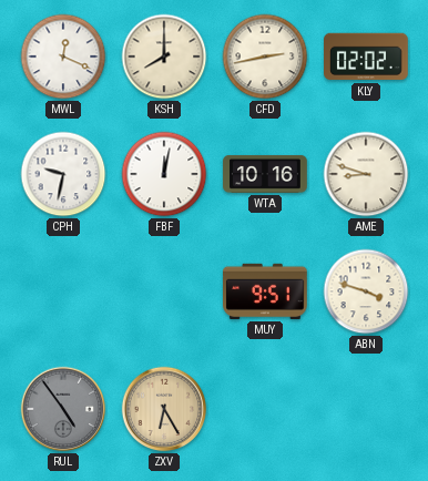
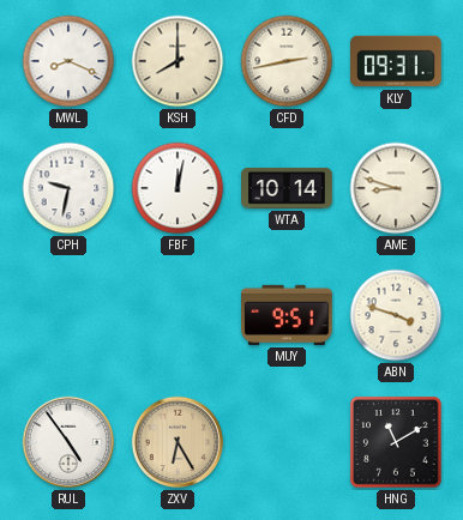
MWL: 12:19 -> 8:19 (68, 61)
KLY: 02:02 -> 09:31 (397, 61)
WTA: 10:16 -> 10:14 (287, 188)
RUL dial: grey -> white (68, 442)
HNG: none -> 11:10 (396, 442)
